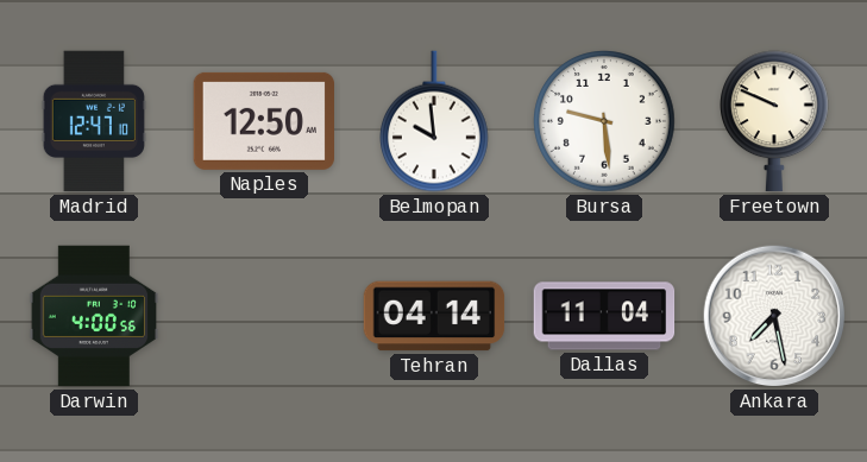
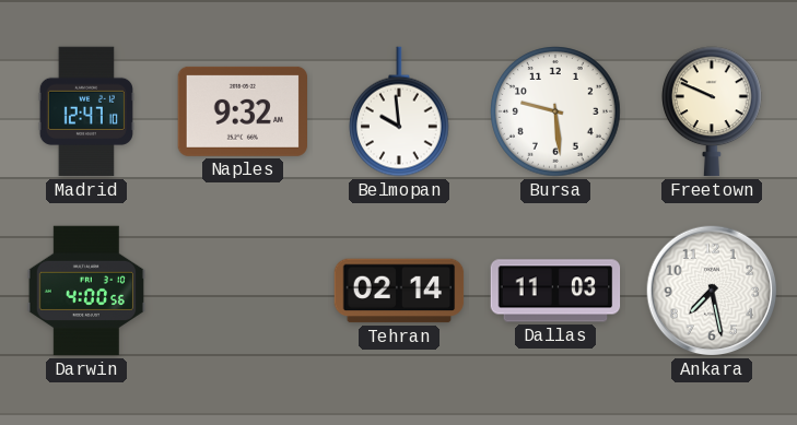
Naples: 12:50 -> 9:32 (243, 111)
Tehran: 04:14 -> 02:14 (399, 291)
Dallas: 11:04 -> 11:03 (555, 291)
